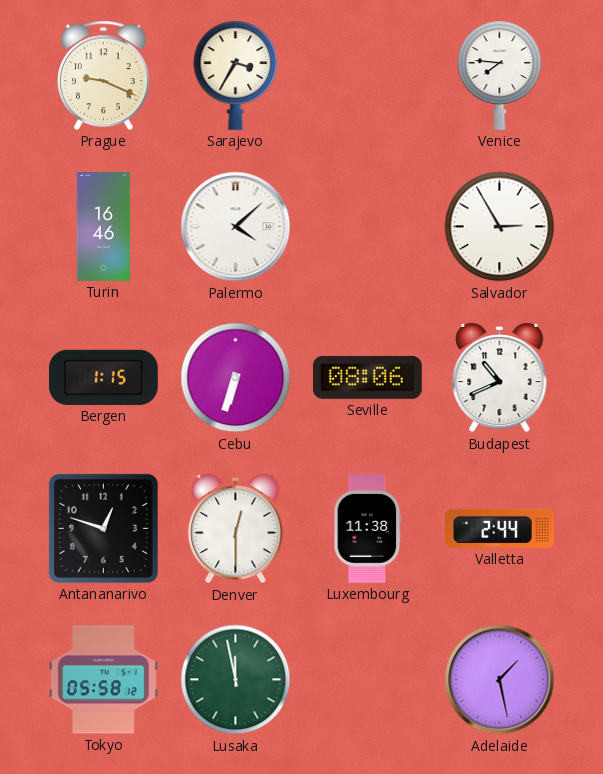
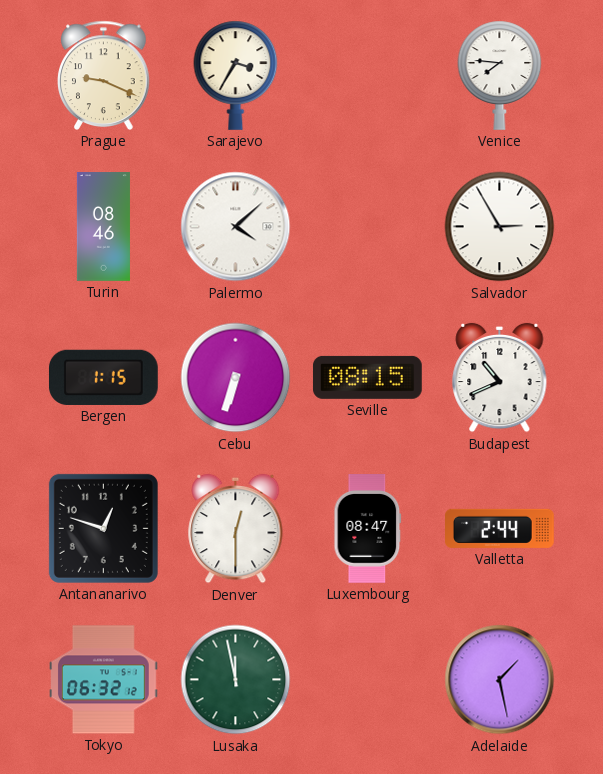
Turin: 16:46 -> 08:46 (103, 227)
Seville: 08:06 -> 08:15 (367, 377)
Luxembourg: 11:38 -> 08:47 (368, 529)
Tokyo: 05:58 -> 06:32 (104, 680)
